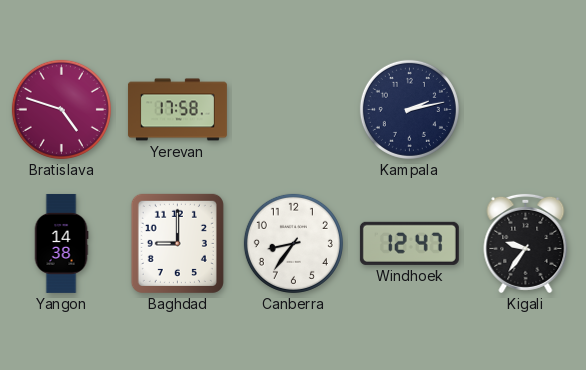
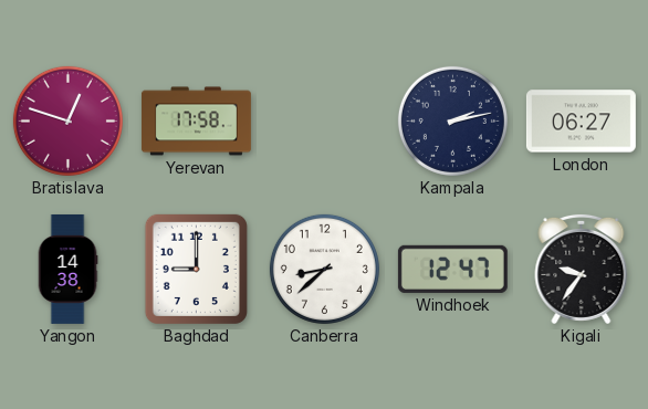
Bratislava: 4:48 -> 12:48 (67, 120)
London: none -> 06:27 (581, 122)
Canberra: 8:36 -> 8:38 (324, 269)
